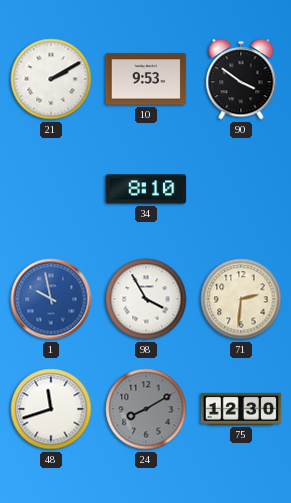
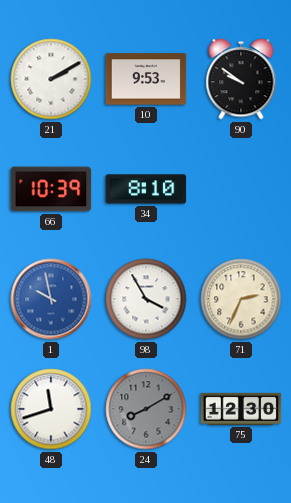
90: 3:51 -> 9:51 (241, 79)
66: none -> 10:39 (51, 189)
71: 2:31 -> 2:34 (241, 299)
